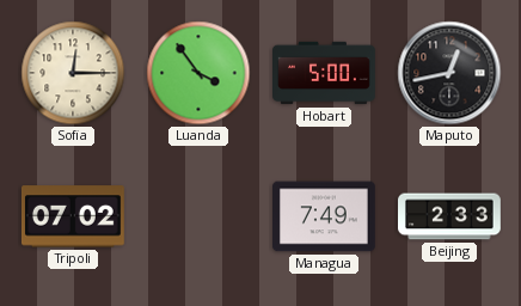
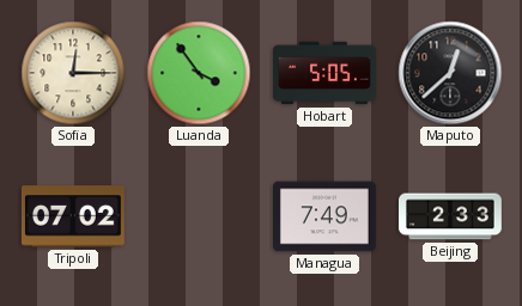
Hobart: 5:00 -> 5:05 (326, 73)
Maputo: 12:43 -> 12:38 (450, 73)
